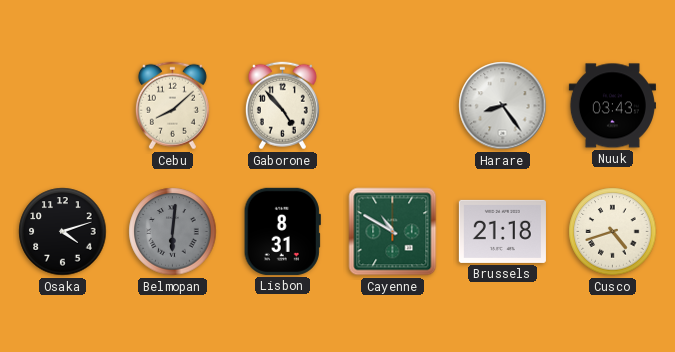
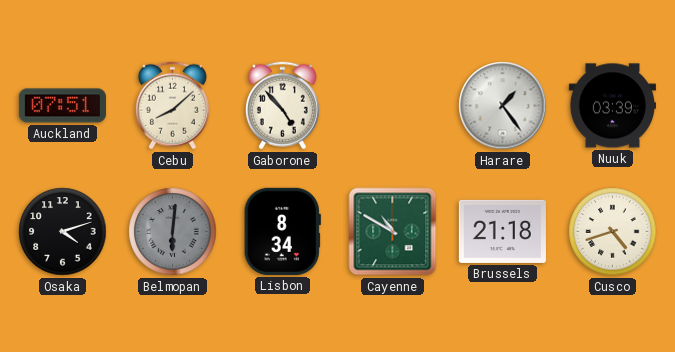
Auckland: none -> 07:51 (62, 106)
Harare: 8:24 -> 1:24 (503, 106)
Nuuk: 03:43 -> 03:39 (612, 106)
Lisbon: 8:31 -> 8:34 (282, 231)
